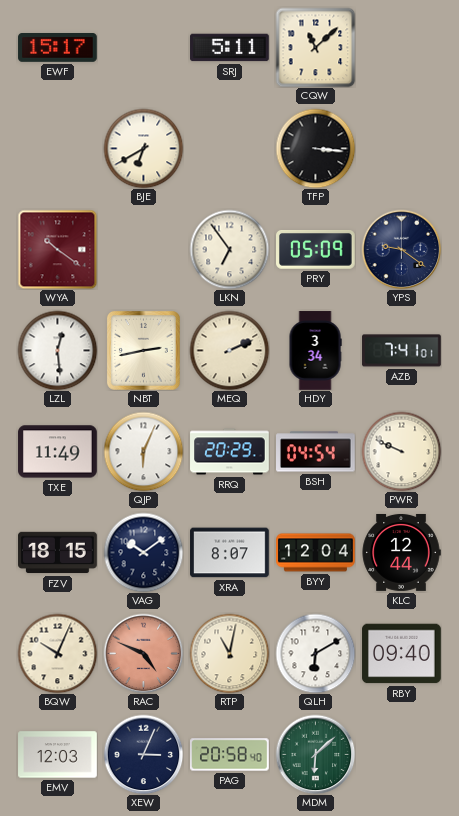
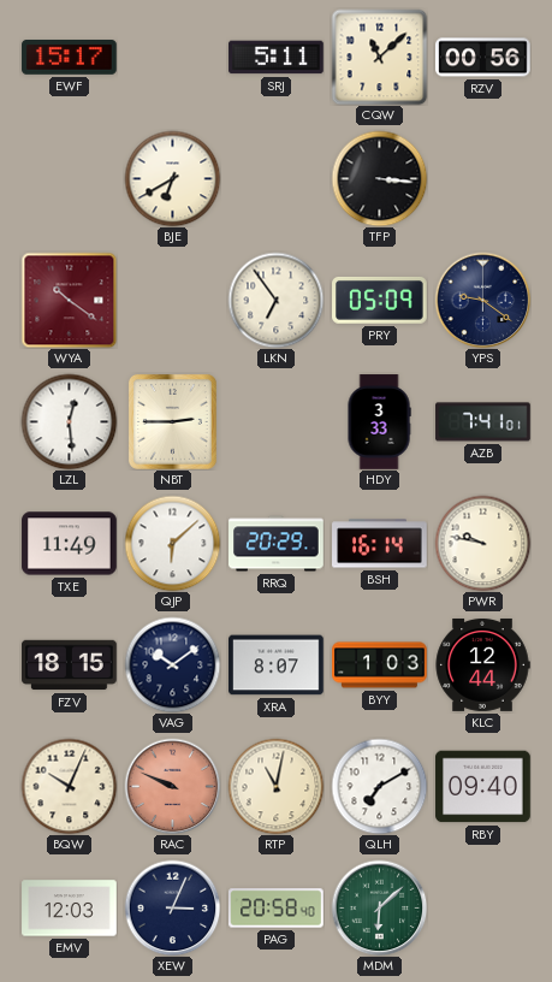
RZV: none -> 00:56 (483, 58)
NBT: 2:43 -> 2:45 (172, 421)
MEQ: 2:11 -> none (229, 350)
HDY: 3:34 -> 3:33 (379, 422)
QJP: 6:04 -> 6:08 (172, 543)
BSH: 04:54 -> 16:14 (380, 544)
PWR: 9:49 -> 9:47 (482, 543)
BYY: 12:04 -> 1:03 (380, 665)
RAC: 4:49 -> 9:49 (172, 786)
QLH: 6:10 -> 7:10 (379, 786)
